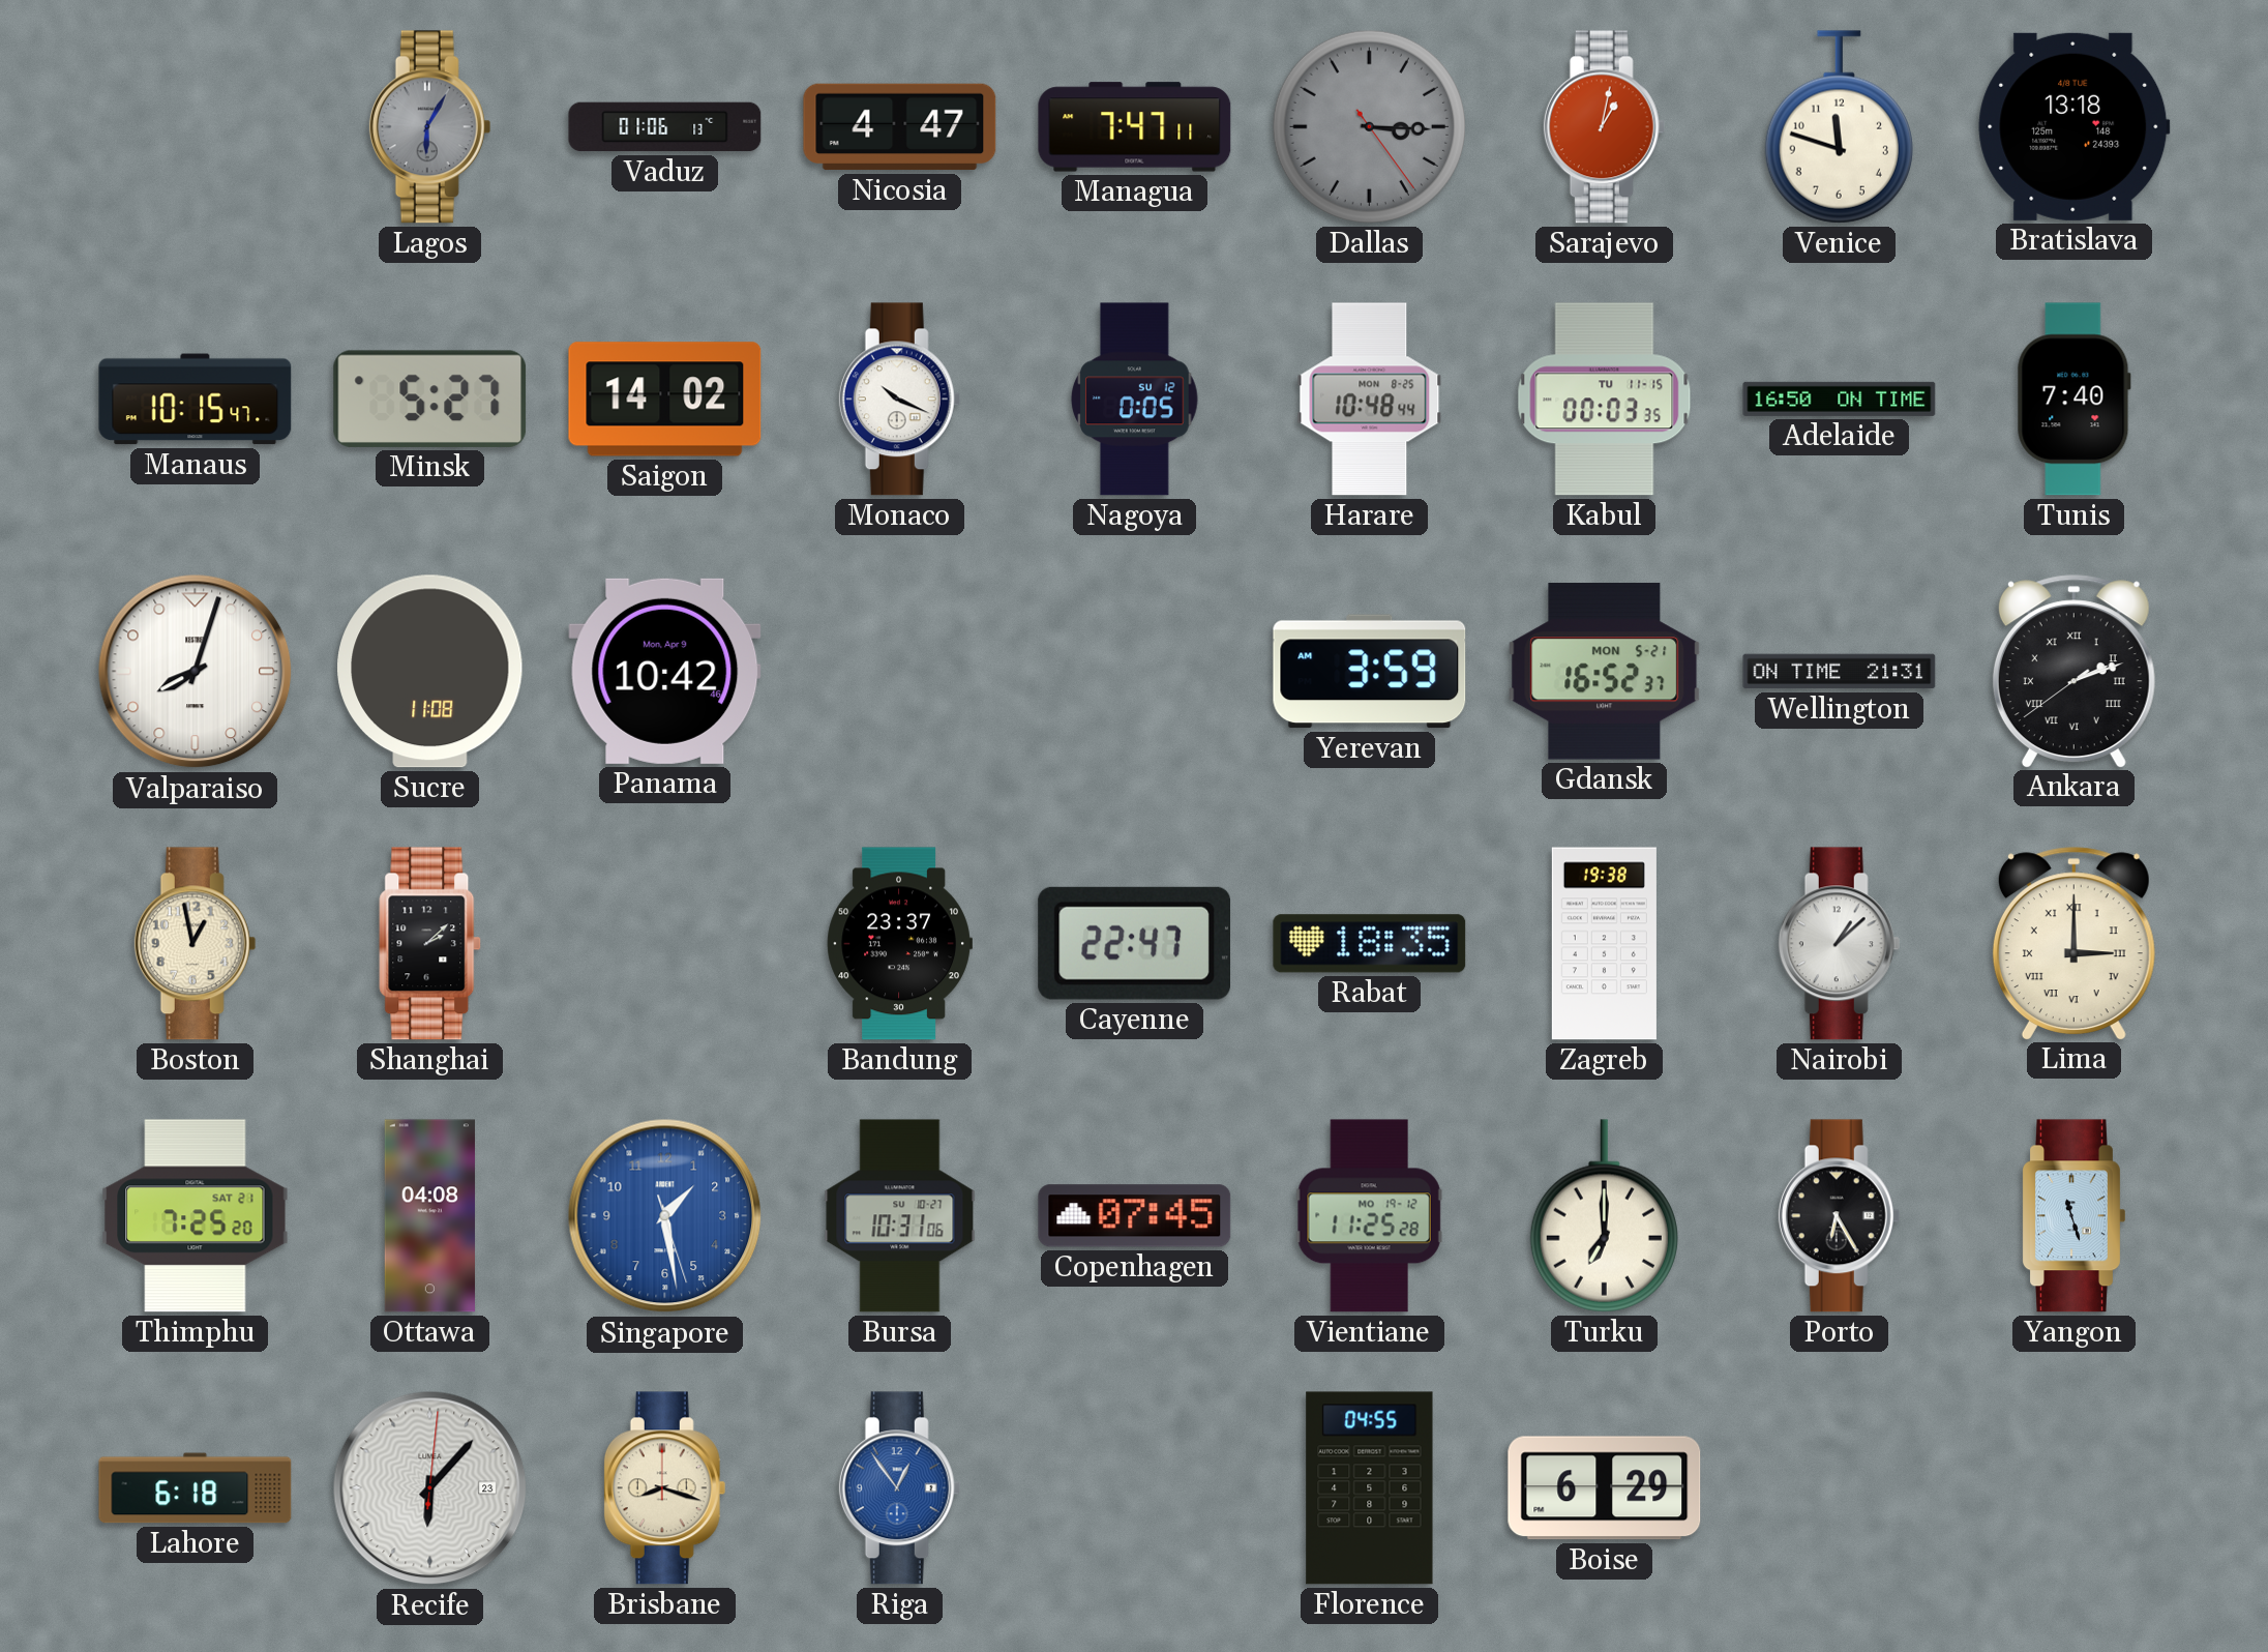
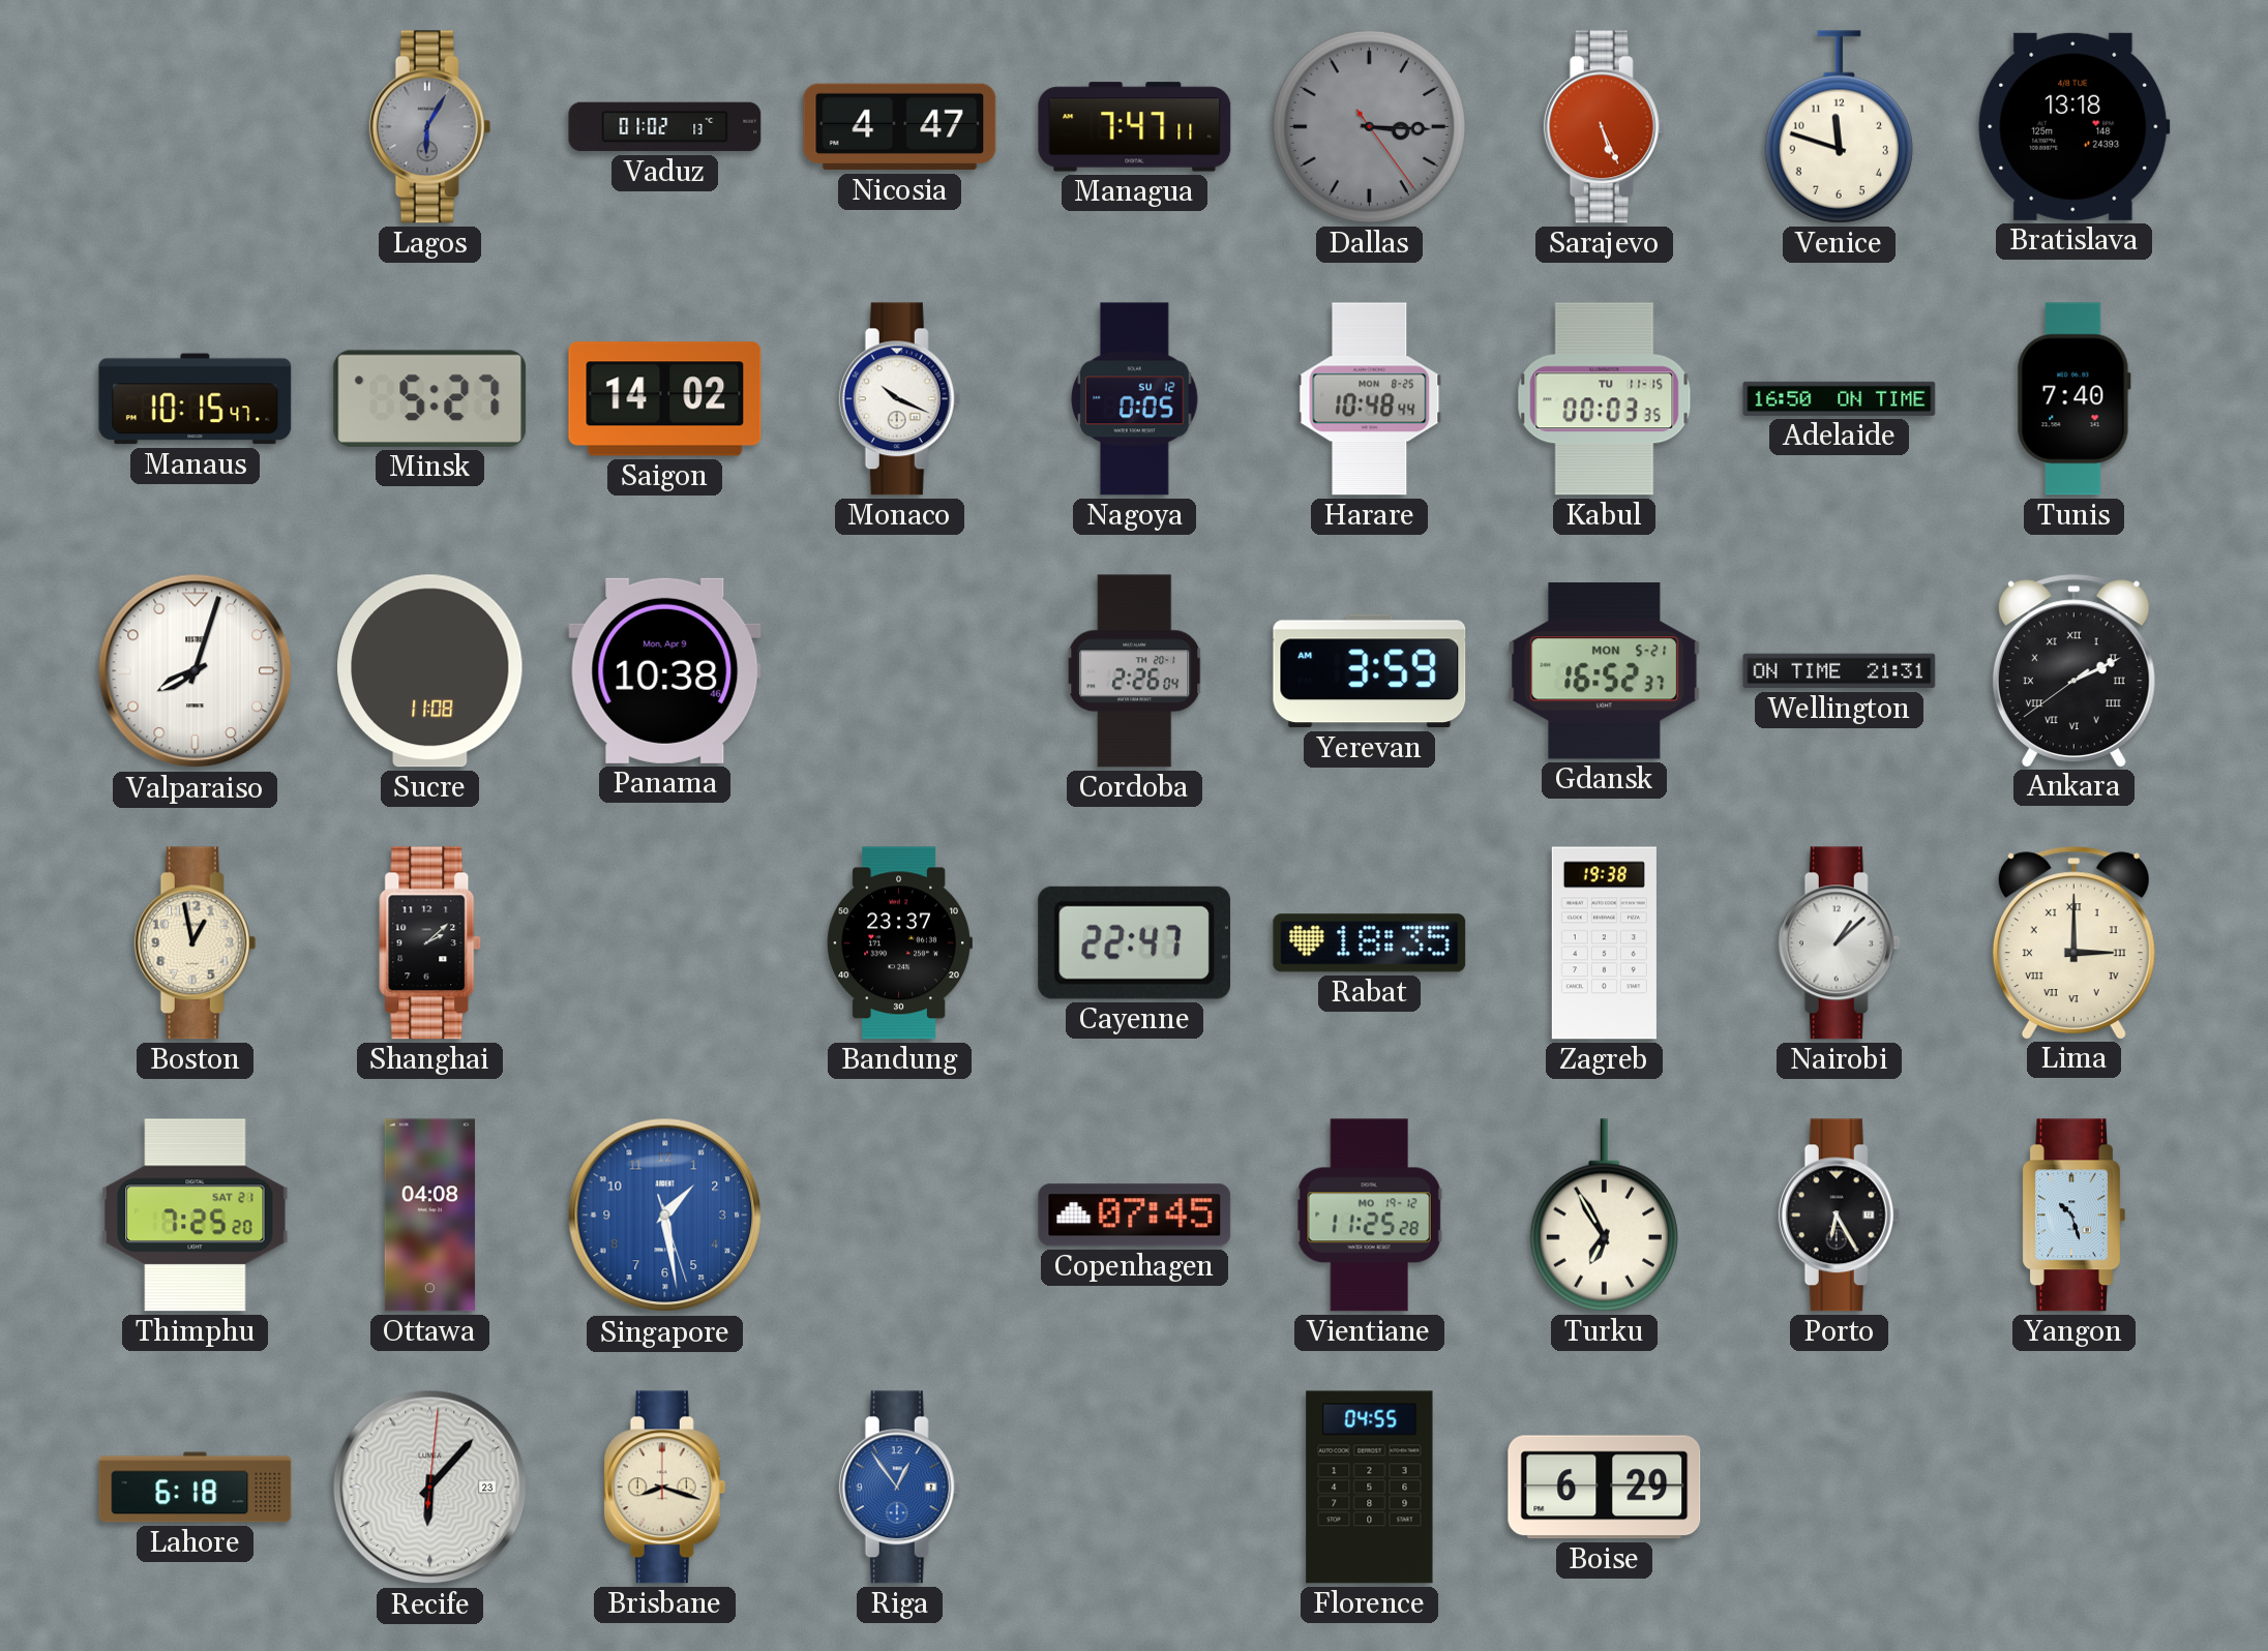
Vaduz: 01:06 -> 01:02 (665, 127)
Sarajevo: 1:02 -> 5:26 (1605, 127)
Panama: 10:42 -> 10:38 (665, 670)
Cordoba: none -> 2:26 (1135, 671)
Ankara: 2:11 -> 2:10 (2073, 670)
Bursa: 10:31 -> none (900, 1216)
Turku: 7:00 -> 6:55 (1604, 1215)
Yangon: 11:27 -> 10:27 (2075, 1215)
